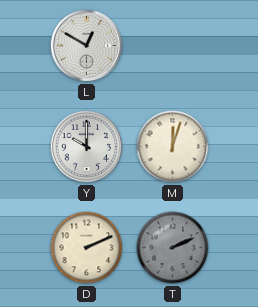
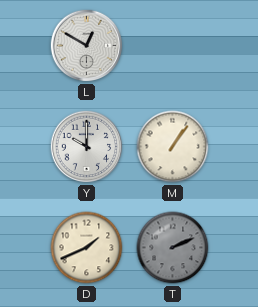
M: 12:03 -> 1:06 (173, 147)
D: 2:11 -> 1:41 (87, 248)
